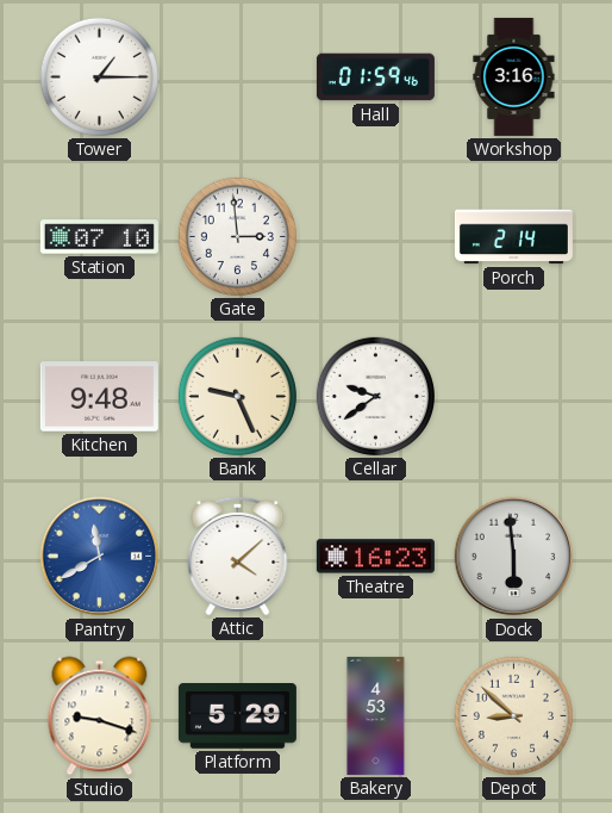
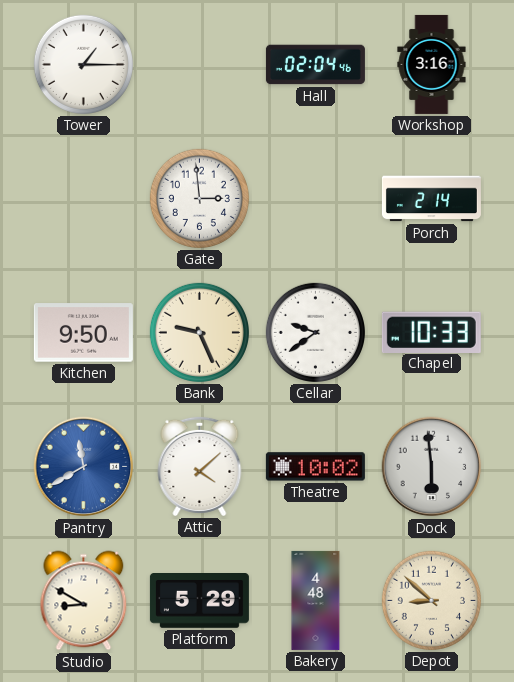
Hall: 01:59 -> 02:04 (315, 65)
Station: 07:10 -> none (99, 237)
Kitchen: 9:48 -> 9:50 (83, 333)
Chapel: none -> 10:33 (431, 332)
Theatre: 16:23 -> 10:02 (315, 467)
Studio: 9:18 -> 8:50 (84, 601)
Bakery: 4:53 -> 4:48 (316, 600)
